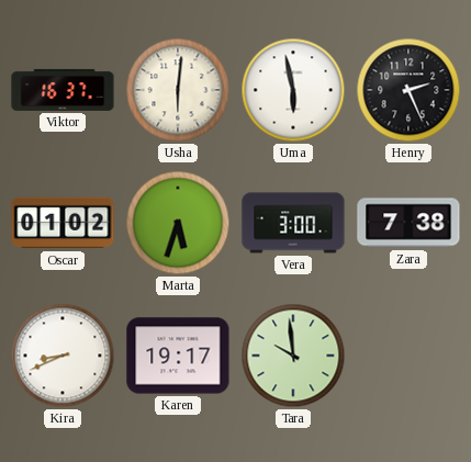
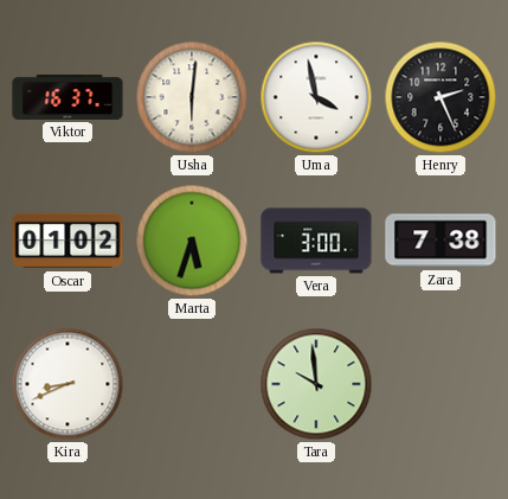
Uma: 5:58 -> 3:58 (316, 97)
Karen: 19:17 -> none (178, 356)
